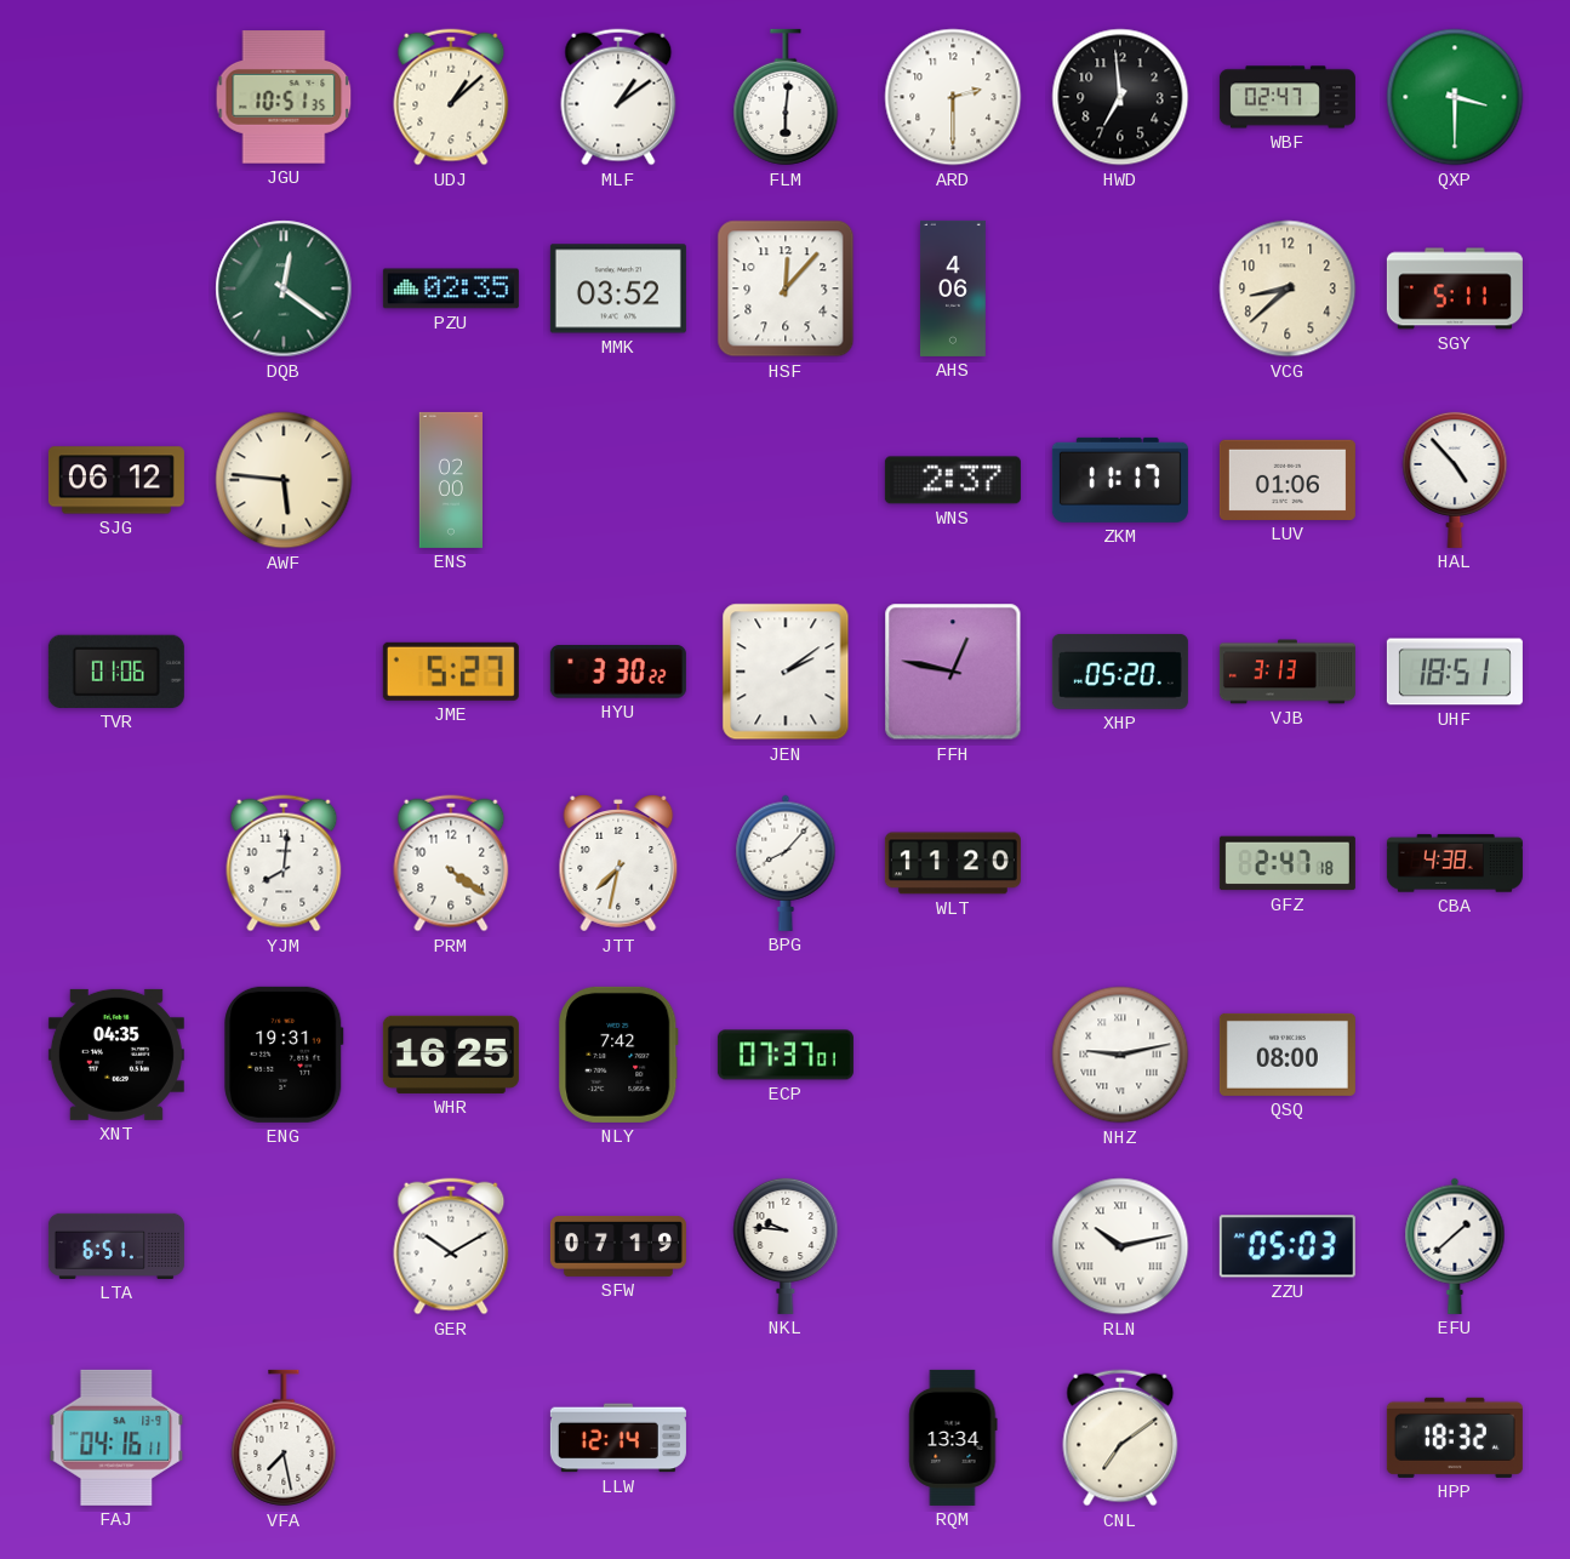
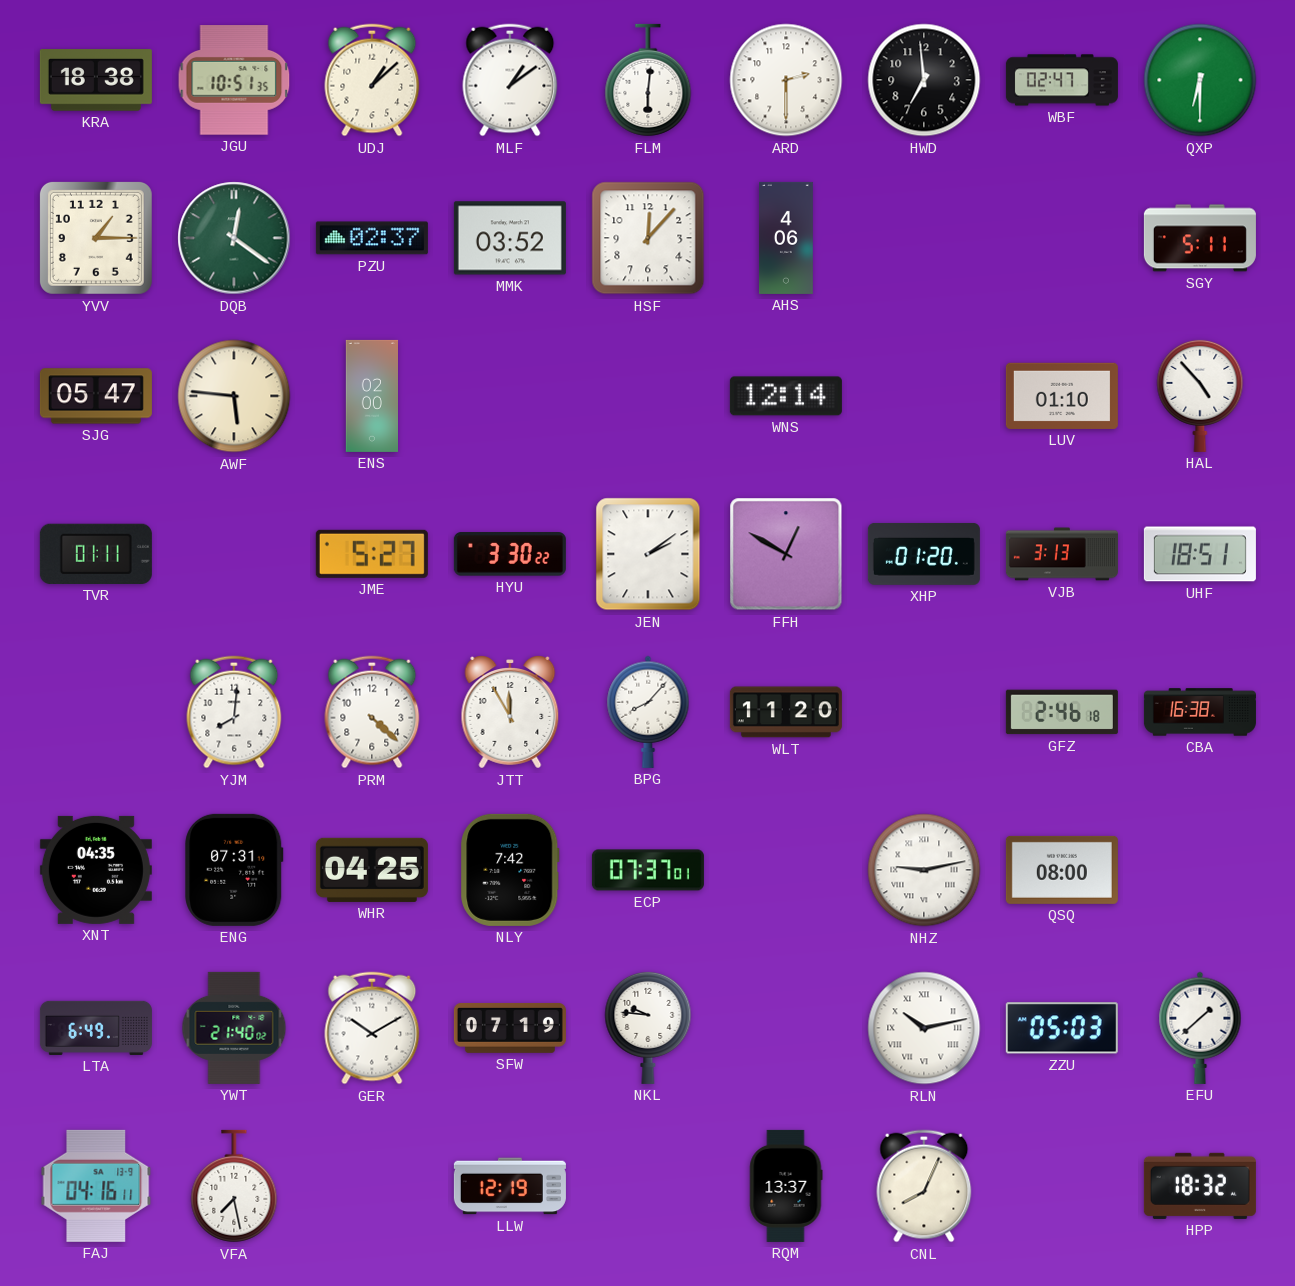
KRA: none -> 18:38 (96, 80)
QXP: 3:30 -> 6:30 (1200, 80)
YVV: none -> 1:15 (96, 238)
PZU: 02:35 -> 02:37 (372, 238)
VCG: 8:38 -> none (1288, 289)
SJG: 06:12 -> 05:47 (96, 396)
WNS: 2:37 -> 12:14 (786, 396)
ZKM: 11:17 -> none (1120, 480)
LUV: 01:06 -> 01:10 (1062, 396)
TVR: 01:06 -> 01:11 (96, 554)
FFH: 12:47 -> 12:50 (786, 554)
XHP: 05:20 -> 01:20 (924, 554)
PRM: 4:21 -> 4:22 (372, 712)
JTT: 7:32 -> 11:55 (510, 712)
GFZ: 2:47 -> 2:46 (1062, 712)
CBA: 4:38 -> 16:38 (1200, 712)
ENG: 19:31 -> 07:31 (234, 870)
WHR: 16:25 -> 04:25 (372, 870)
LTA: 6:51 -> 6:49 (96, 1028)
YWT: none -> 21:40 (234, 1028)
LLW: 12:14 -> 12:19 (510, 1186)
RQM: 13:34 -> 13:37 (786, 1186)
CNL: 7:09 -> 8:04 (924, 1186)
